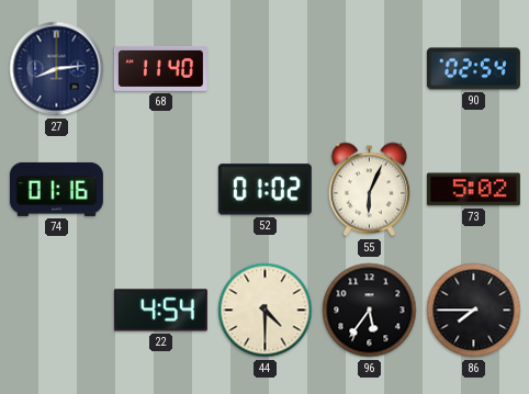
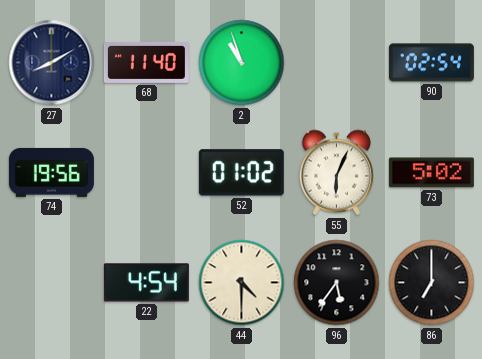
27: 8:14 -> 8:10 (52, 63)
2: none -> 10:57 (242, 63)
74: 01:16 -> 19:56 (51, 172)
86: 7:45 -> 7:00 (432, 283)
